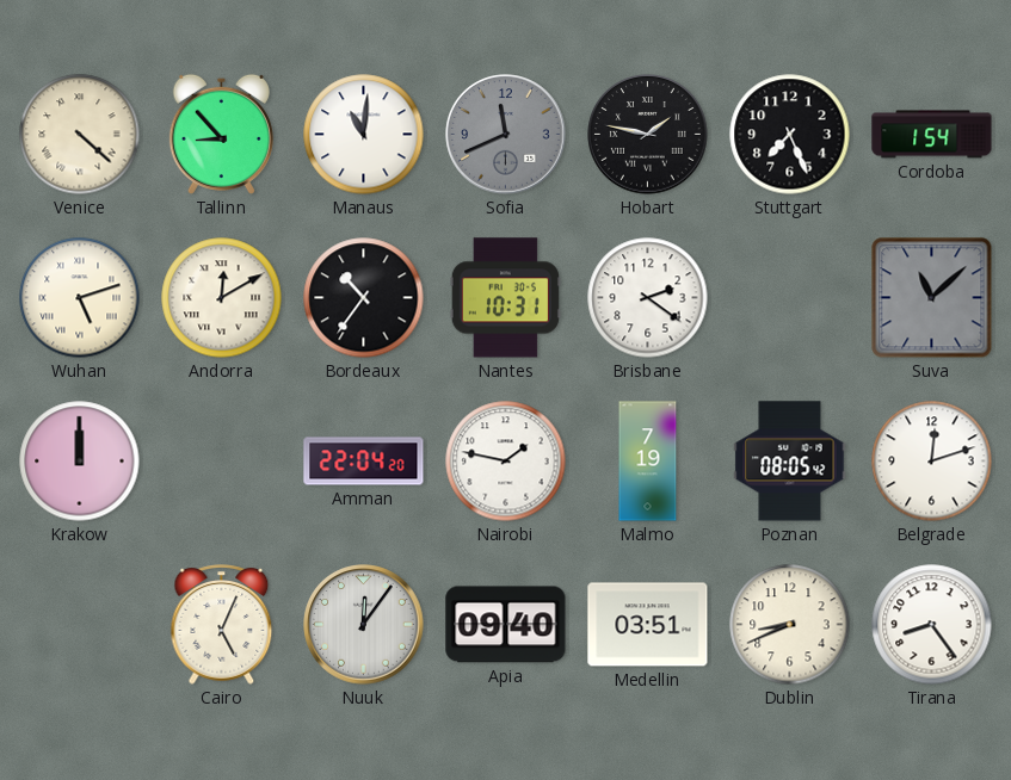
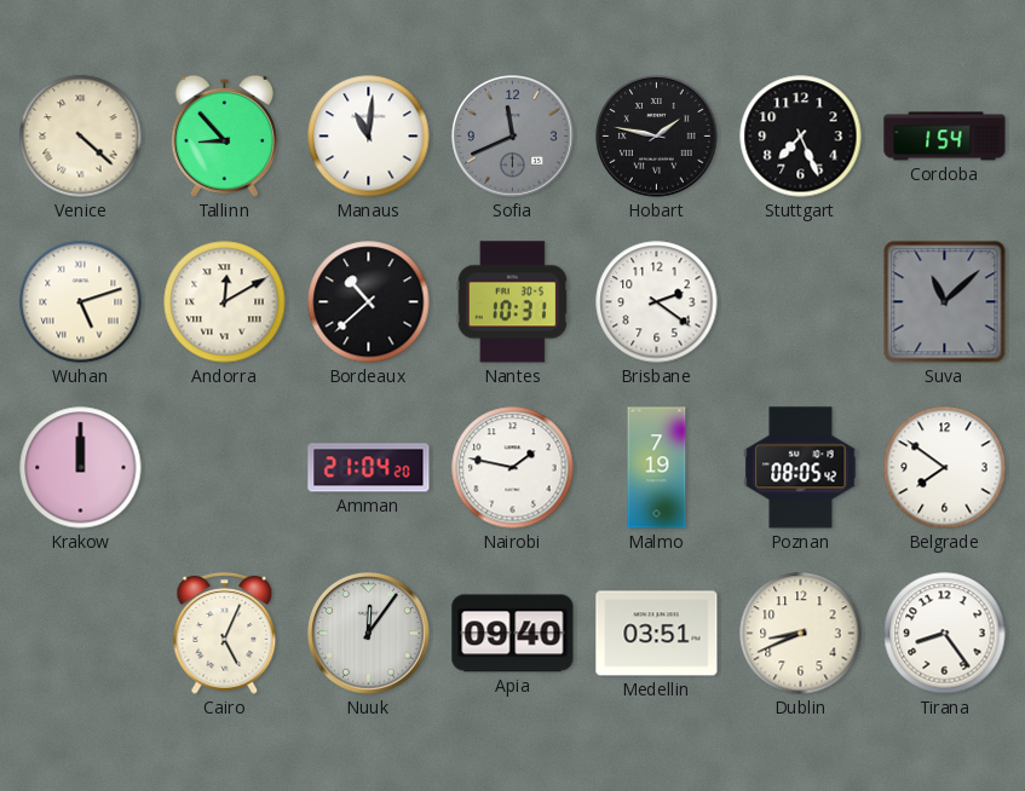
Bordeaux: 10:36 -> 10:38 (369, 302)
Amman: 22:04 -> 21:04 (369, 468)
Belgrade: 12:12 -> 7:51 (945, 468)
